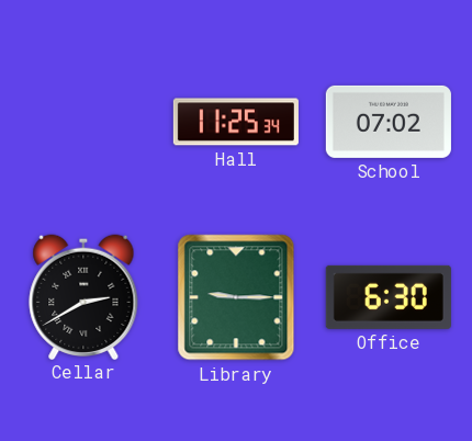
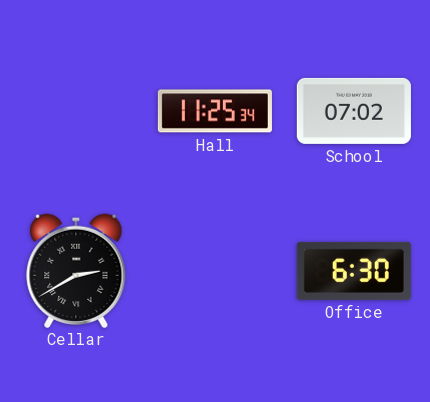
Library: 9:15 -> none (236, 297)
